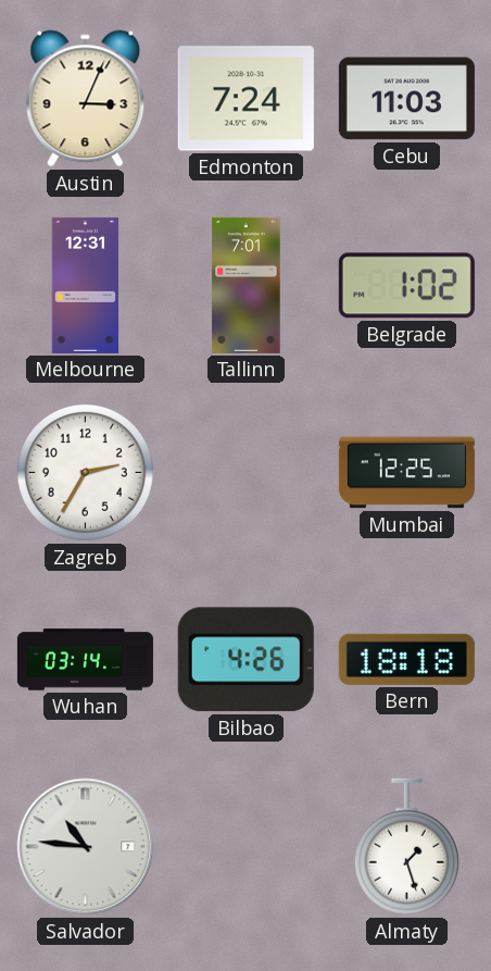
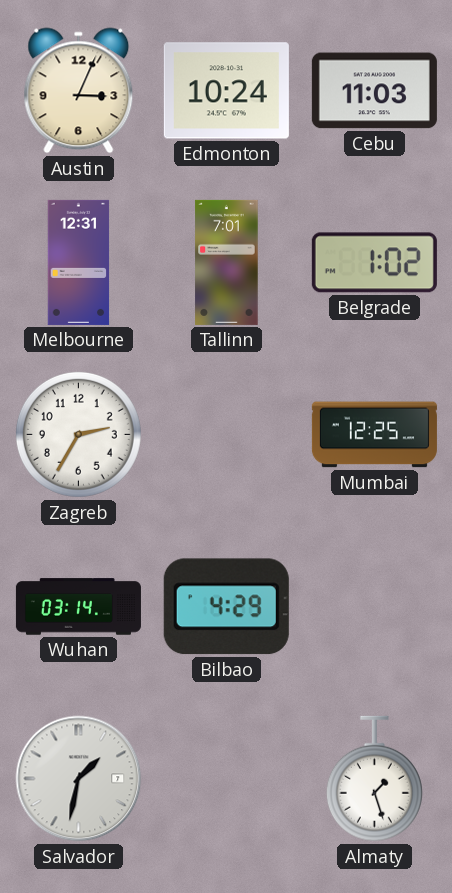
Edmonton: 7:24 -> 10:24 (226, 91)
Bilbao: 4:26 -> 4:29 (226, 607)
Bern: 18:18 -> none (406, 659)
Salvador: 10:46 -> 1:32 (79, 779)
